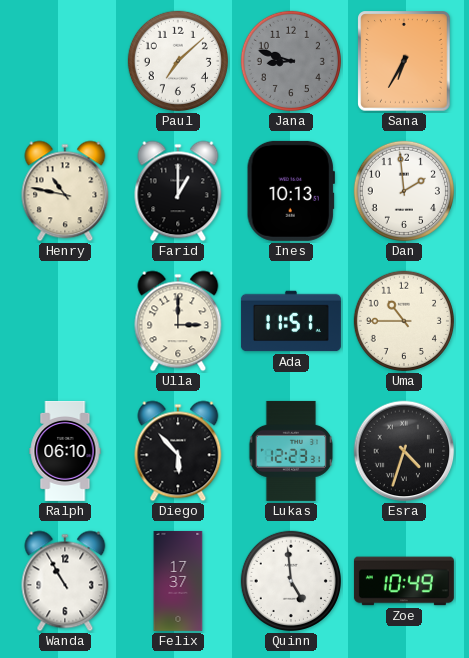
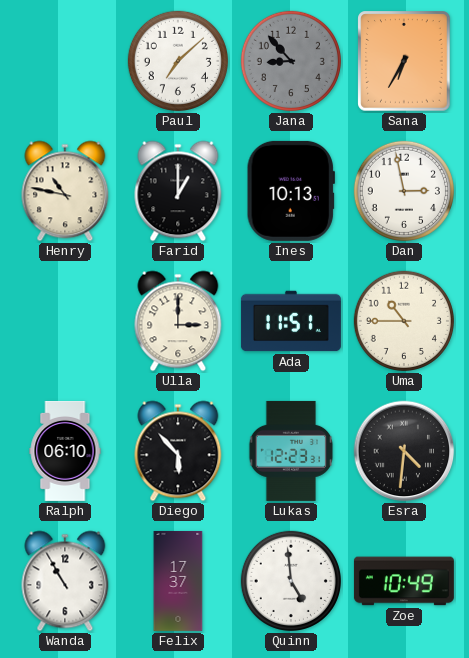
Jana: 8:48 -> 8:53 (291, 61)
Dan: 1:59 -> 2:58 (404, 191)
Esra: 4:33 -> 4:31 (404, 451)
